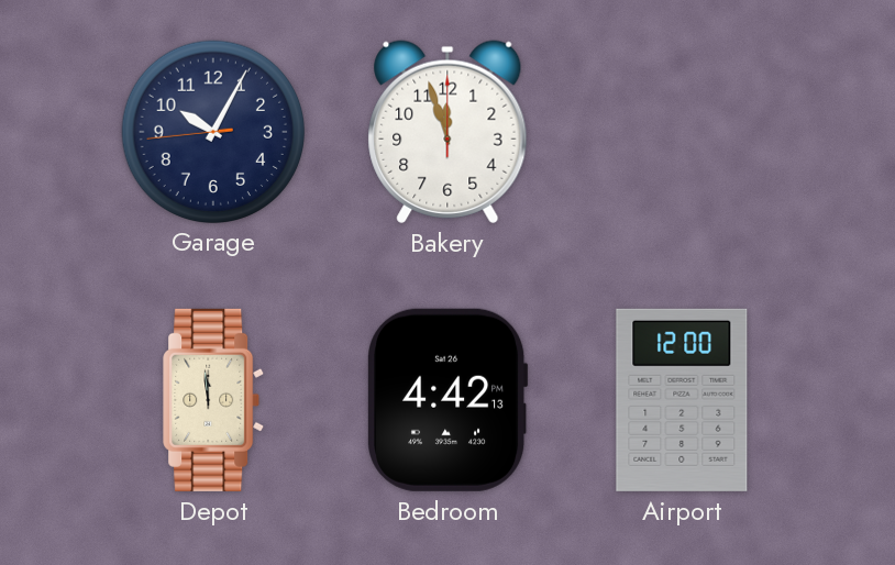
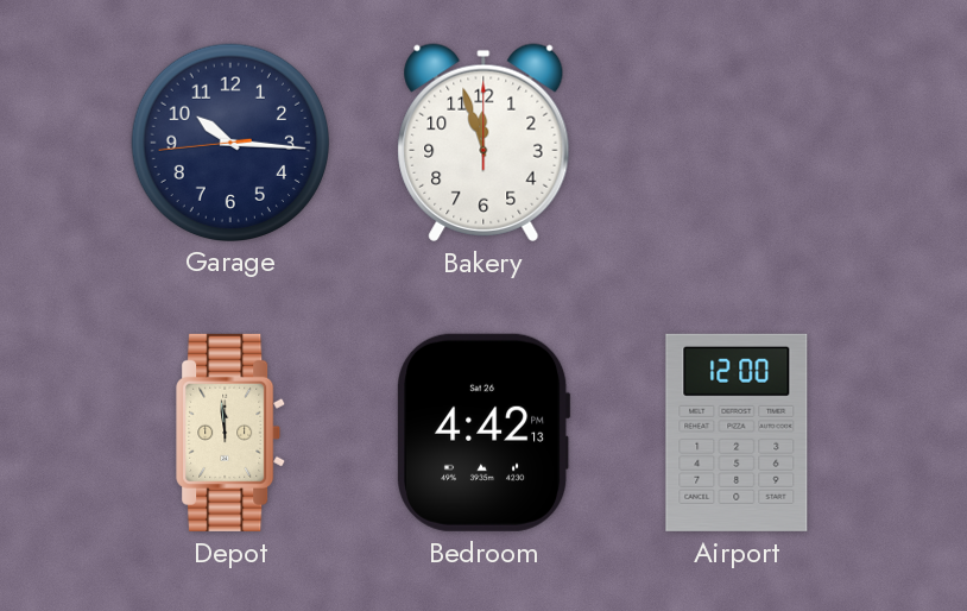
Garage: 10:04 -> 10:15 (229, 141)
